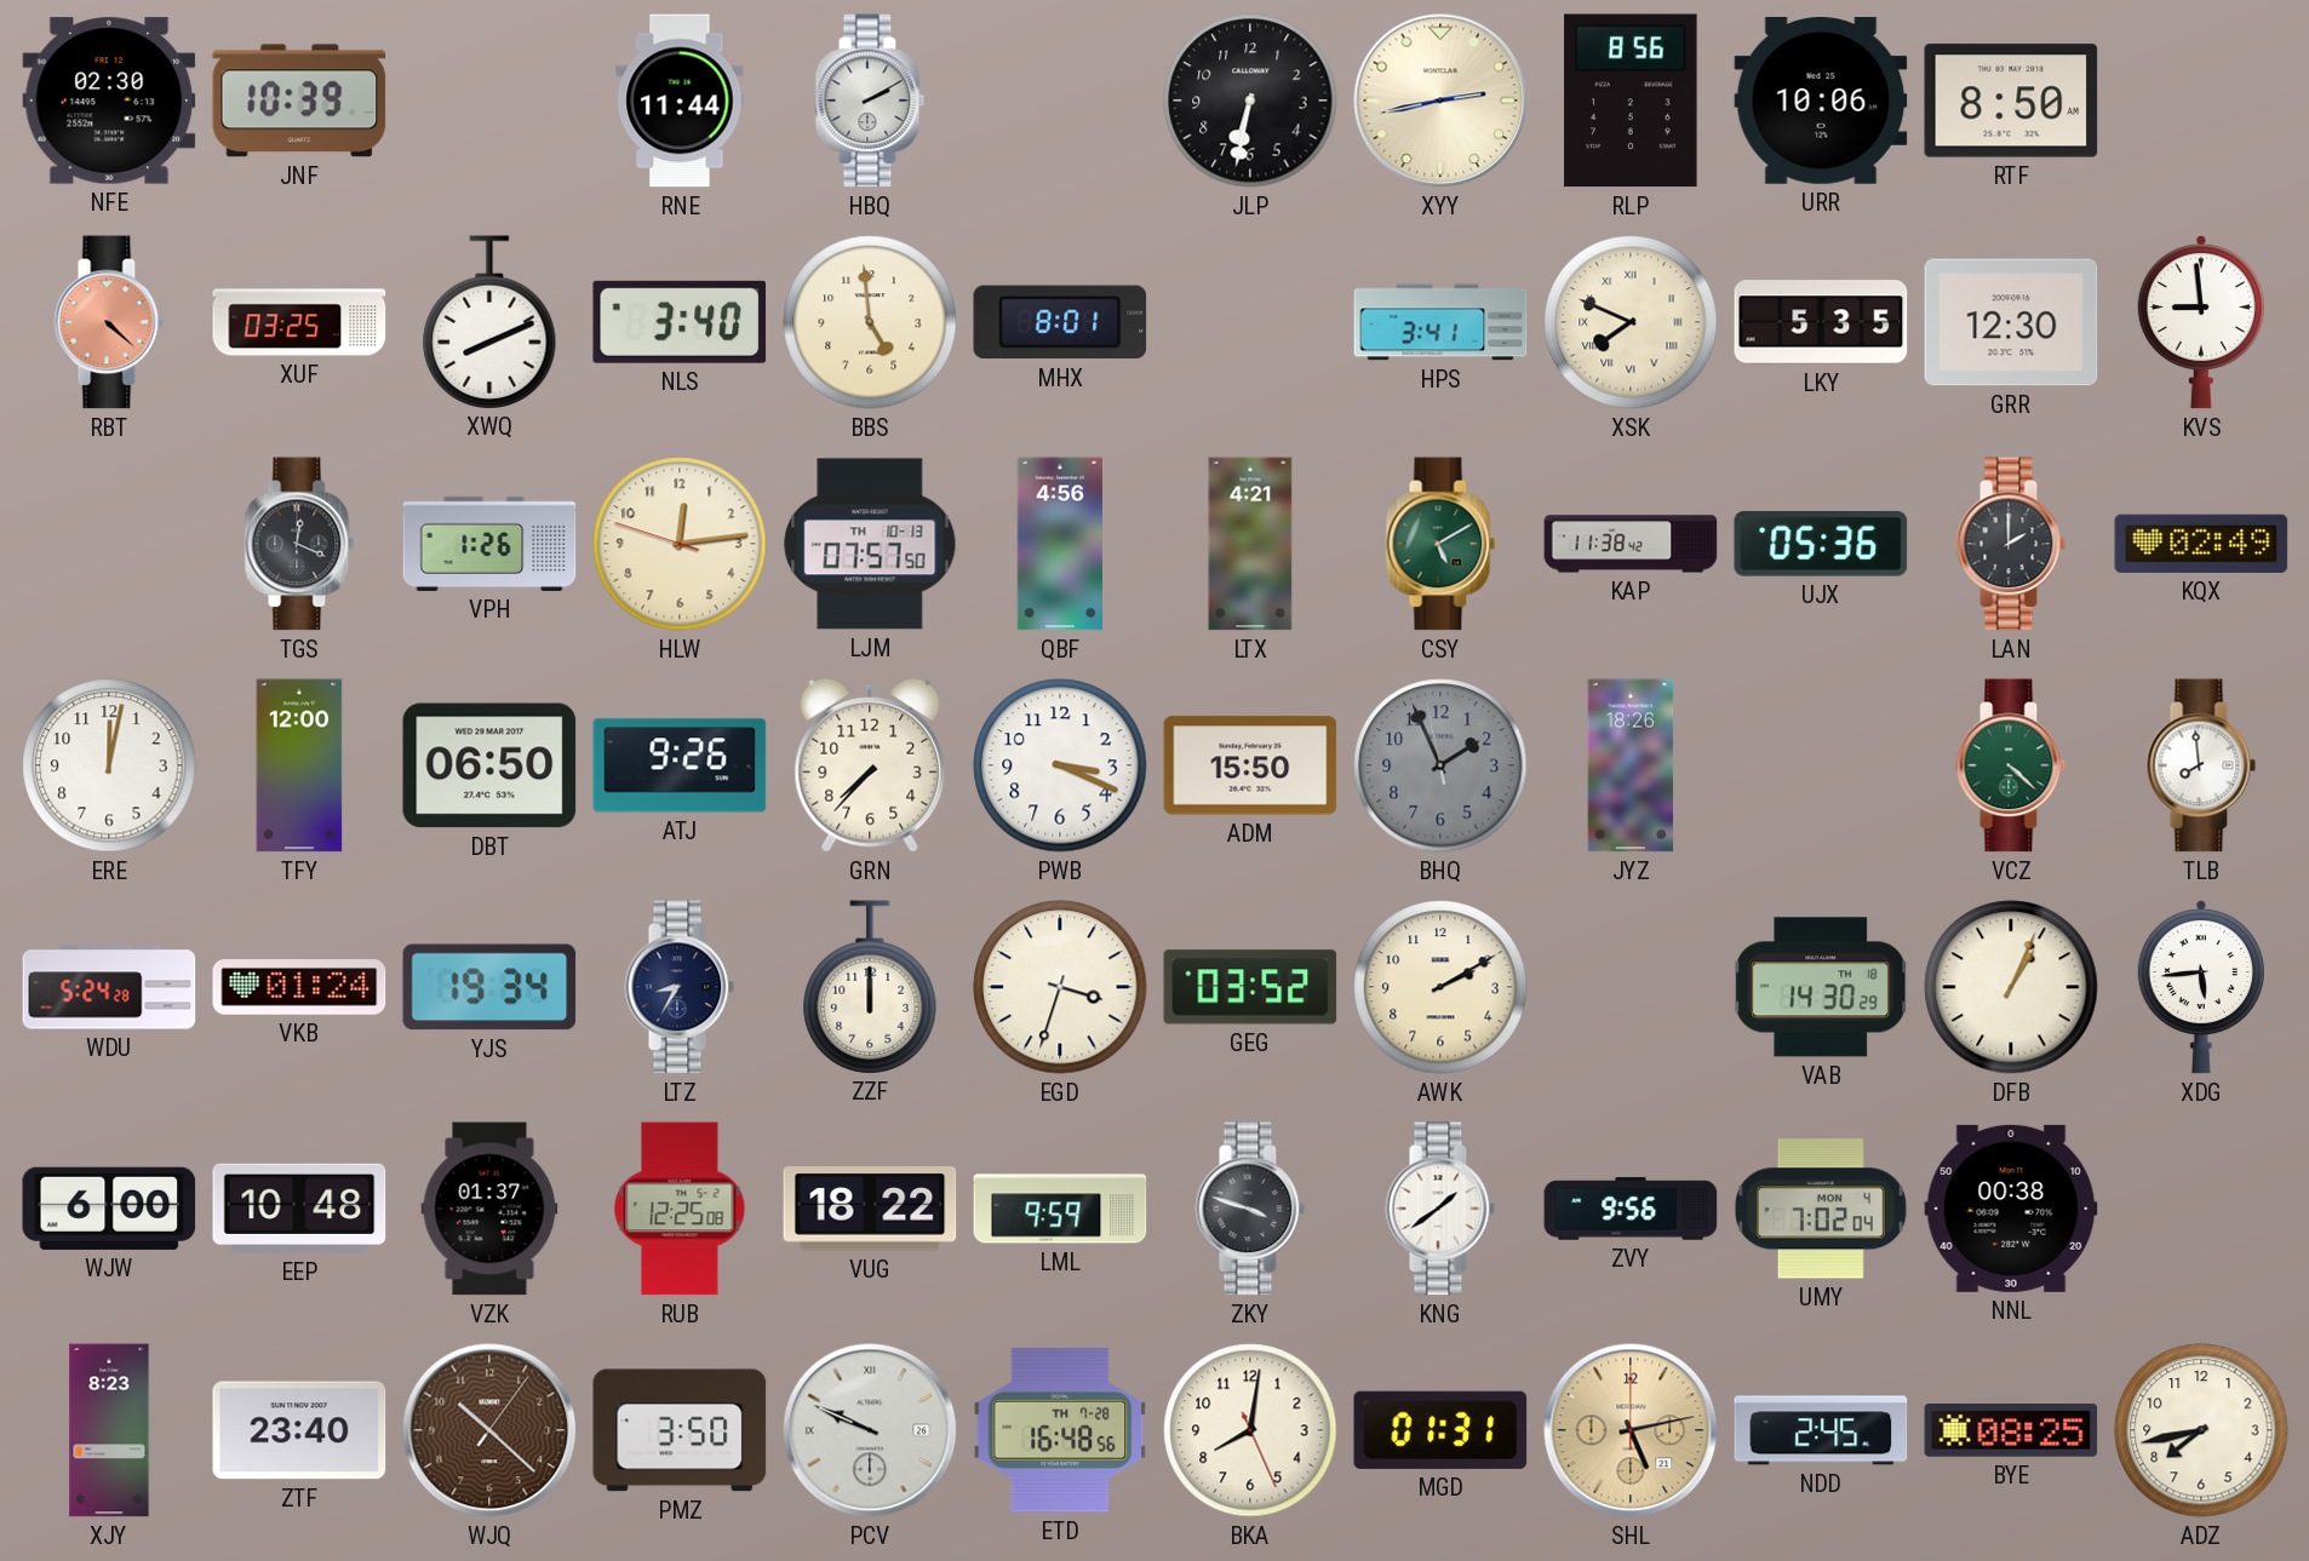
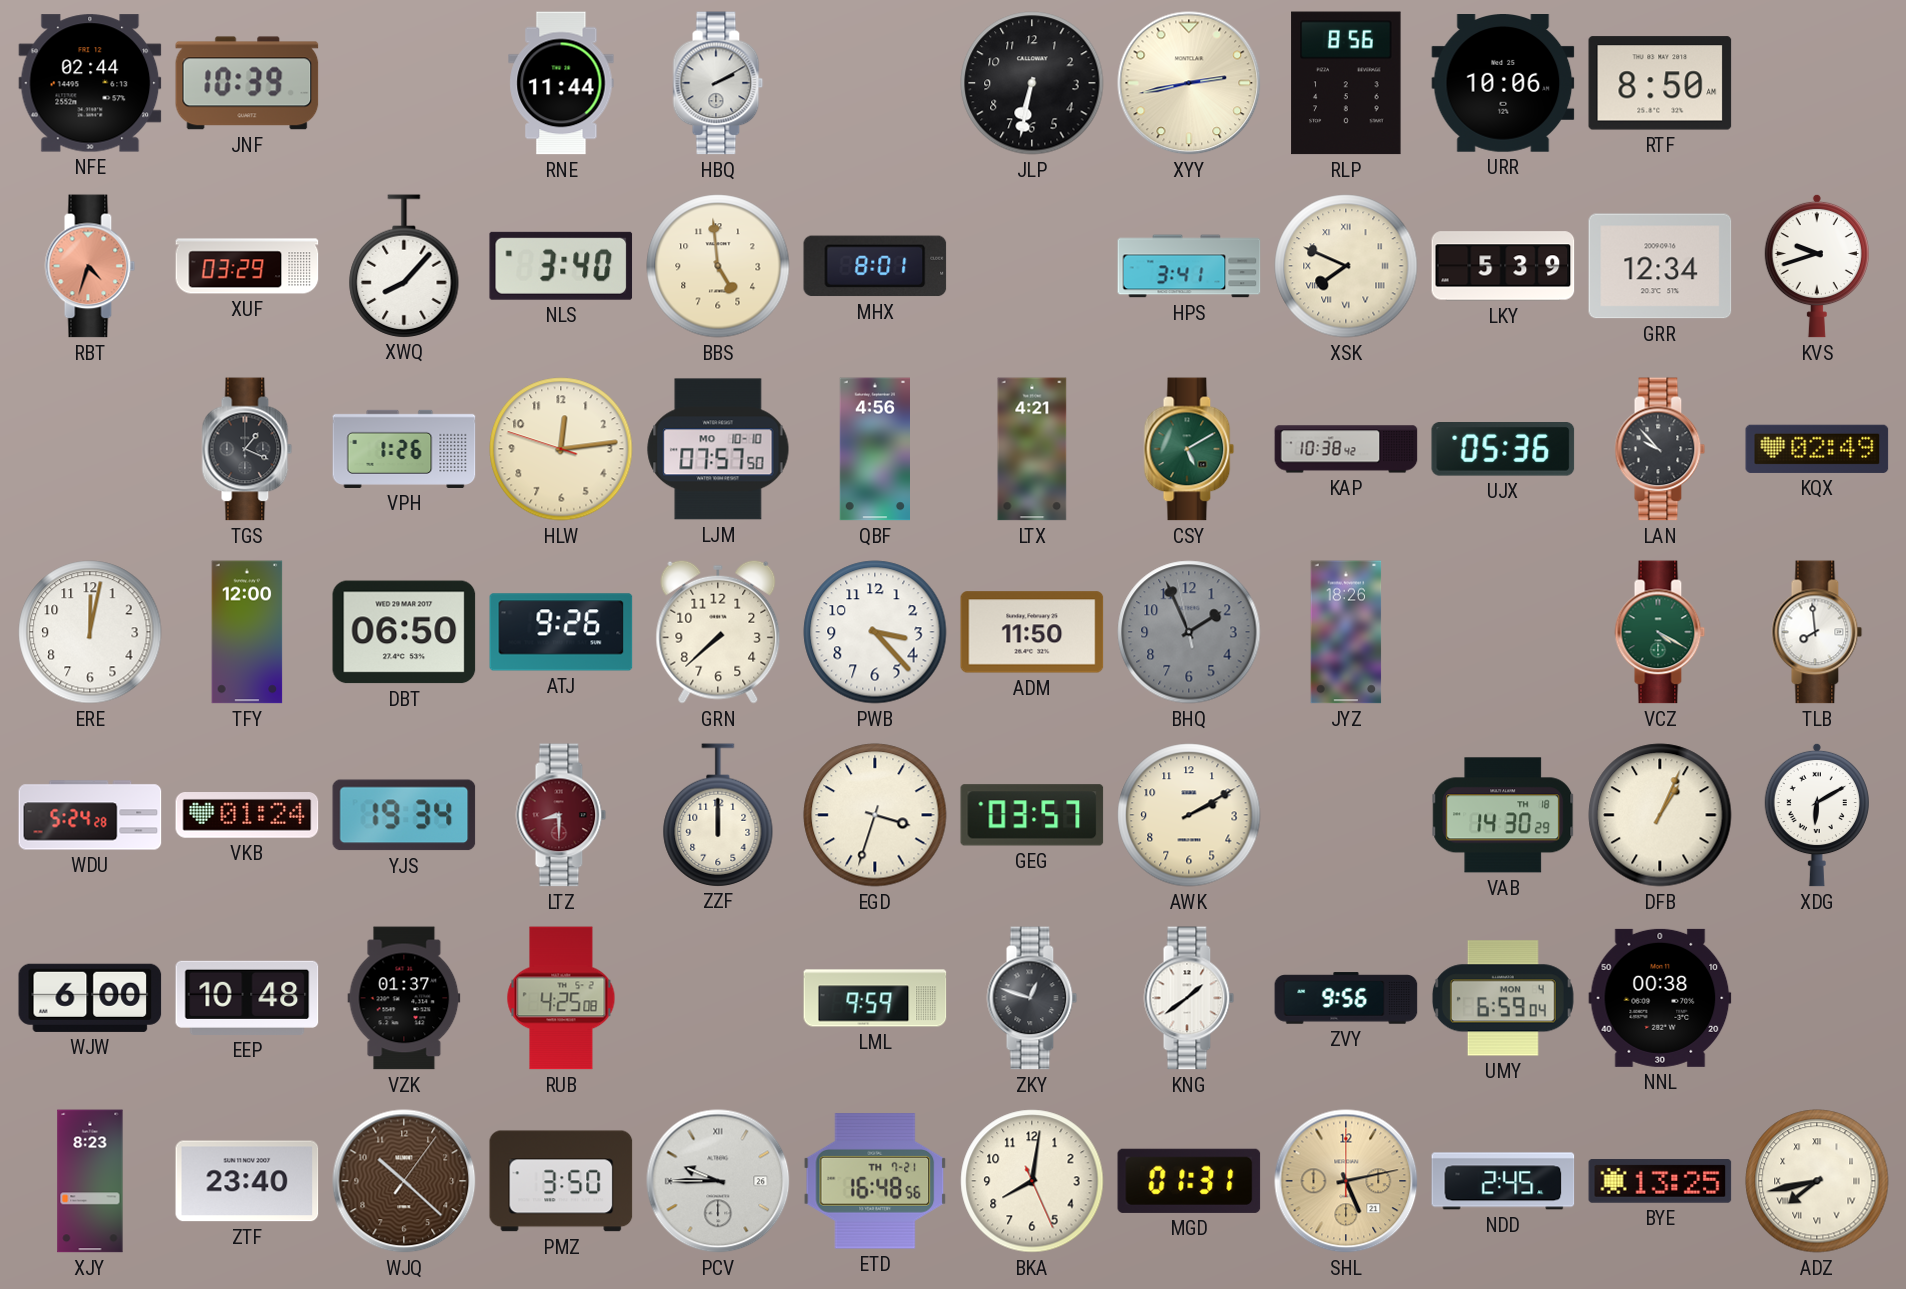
NFE: 02:30 -> 02:44 (90, 83)
RBT: 4:22 -> 4:33 (90, 266)
XUF: 03:25 -> 03:29 (247, 266)
XWQ: 8:11 -> 8:07 (404, 266)
LKY: 5:35 -> 5:39 (1503, 266)
GRR: 12:30 -> 12:34 (1660, 266)
KVS: 8:59 -> 9:42 (1817, 266)
TGS: 12:19 -> 1:19 (247, 449)
LJM date: TH 10-13 -> MO 10-10 (718, 449)
KAP: 11:38 -> 10:38 (1346, 449)
LAN: 2:00 -> 9:53 (1660, 449)
GRN: 7:37 -> 7:38 (718, 632)
PWB: 3:19 -> 3:23 (875, 632)
ADM: 15:50 -> 11:50 (1032, 632)
VCZ: 4:22 -> 4:20 (1660, 632)
LTZ: 8:35 -> 8:30 (561, 815)
LTZ dial: navy -> burgundy (561, 815)
GEG: 03:52 -> 03:57 (1032, 815)
XDG: 5:44 -> 6:10 (1817, 815)
RUB: 12:25 -> 4:25 (561, 998)
VUG: 18:22 -> none (870, 1209)
ZKY: 3:48 -> 12:48 (1032, 998)
UMY: 7:02 -> 6:59 (1503, 998)
PCV: 9:49 -> 9:45 (718, 1181)
ETD date: TH 7-28 -> TH 7-21 (875, 1181)
BYE: 08:25 -> 13:25 (1660, 1182)
ADZ numerals: Arabic -> Roman (1817, 1181)
